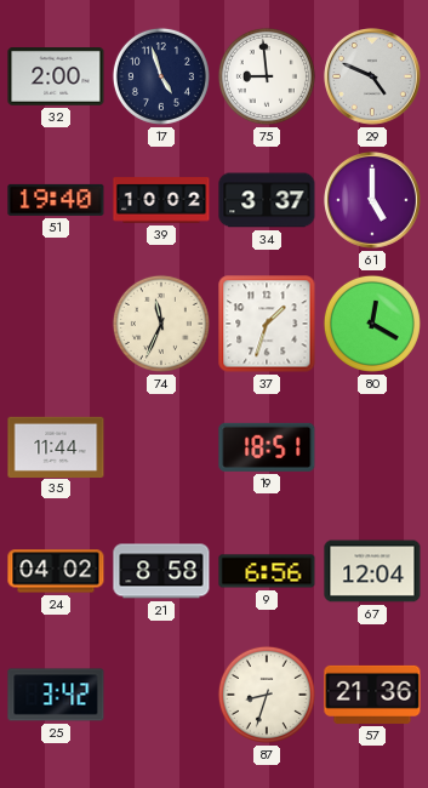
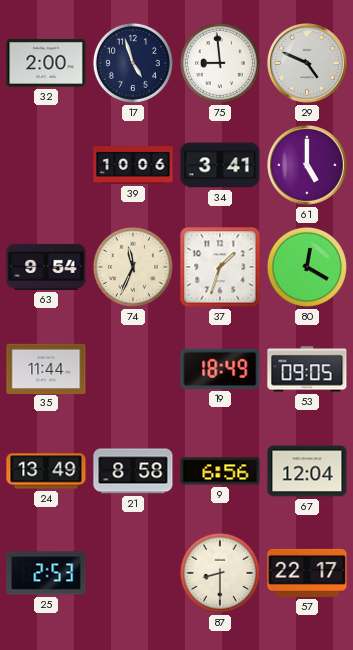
51: 19:40 -> none (56, 200)
39: 10:02 -> 10:06 (133, 165)
34: 3:37 -> 3:41 (220, 165)
63: none -> 9:54 (46, 267)
19: 18:51 -> 18:49 (220, 369)
53: none -> 09:05 (307, 369)
24: 04:02 -> 13:49 (46, 471)
25: 3:42 -> 2:53 (46, 573)
87: 8:33 -> 8:30 (220, 573)
57: 21:36 -> 22:17 (307, 573)
